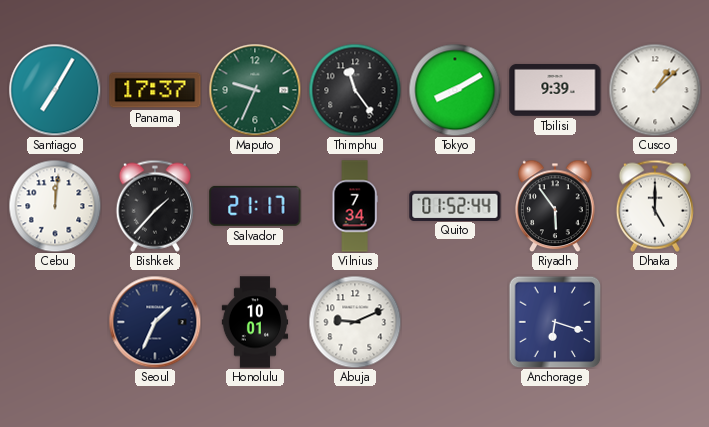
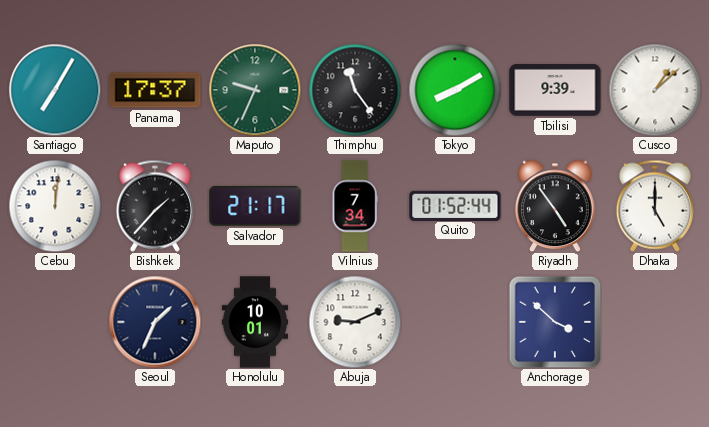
Riyadh: 5:54 -> 4:54 (555, 206)
Anchorage: 6:18 -> 3:52 (555, 322)
